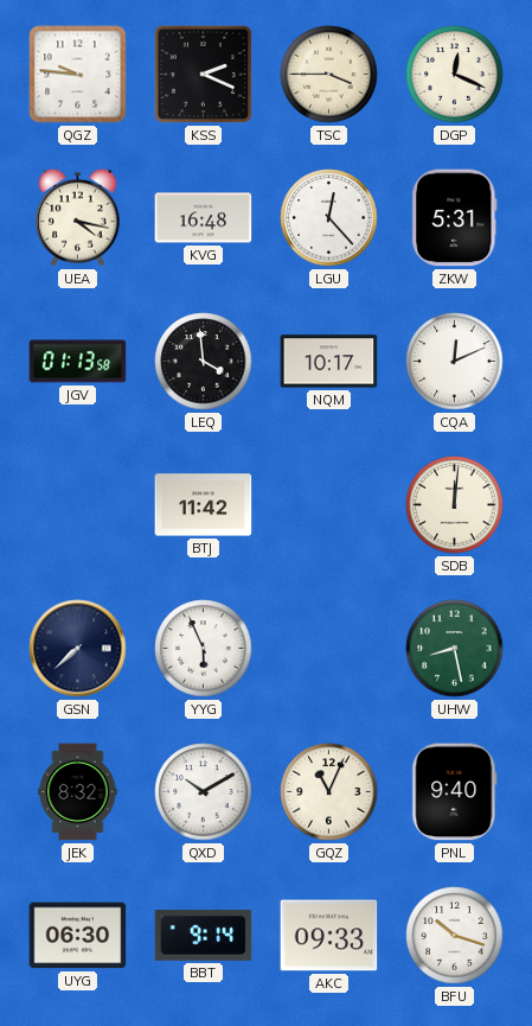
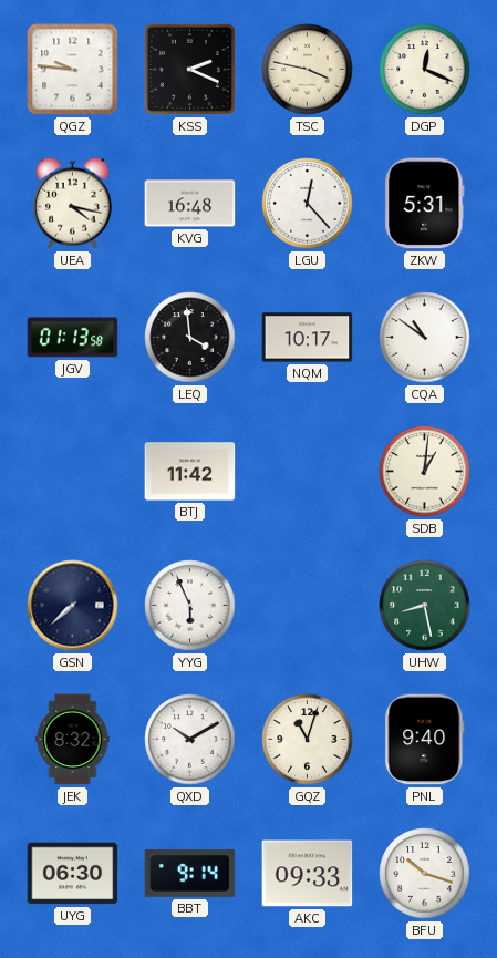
TSC: 3:45 -> 3:47 (308, 70)
CQA: 12:11 -> 10:51 (425, 338)
SDB: 12:01 -> 1:01 (425, 472)
GQZ: 11:04 -> 11:03 (308, 740)
